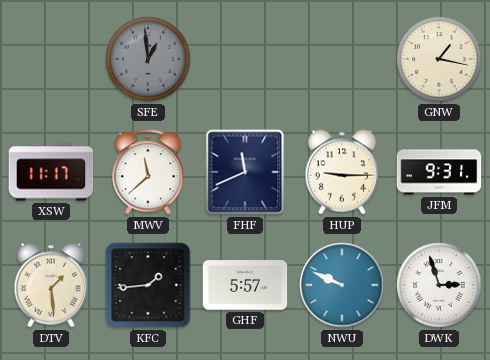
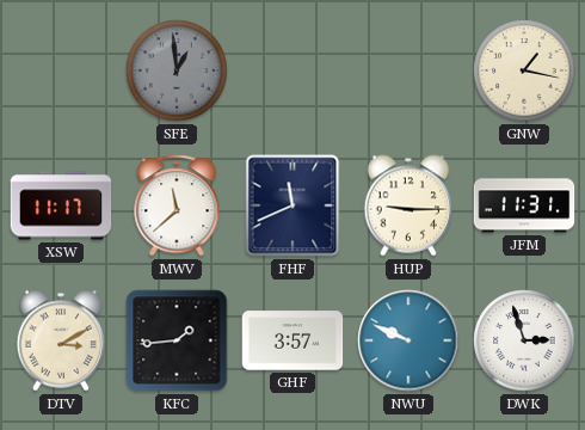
JFM: 9:31 -> 11:31 (524, 205)
DTV: 1:29 -> 3:10 (61, 340)
GHF: 5:57 -> 3:57 (292, 340)
